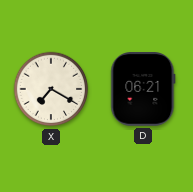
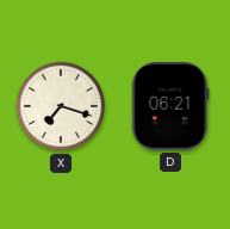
X: 7:20 -> 7:18 (61, 106)
